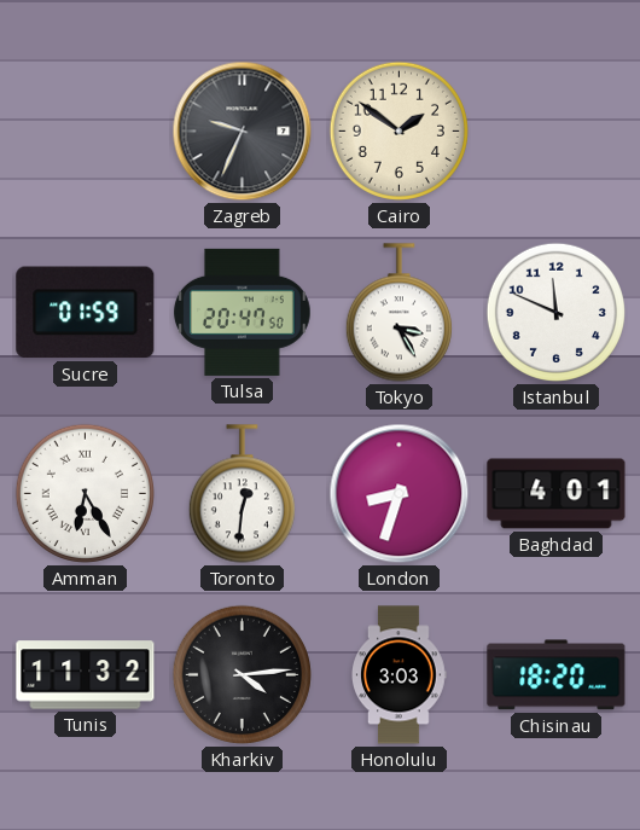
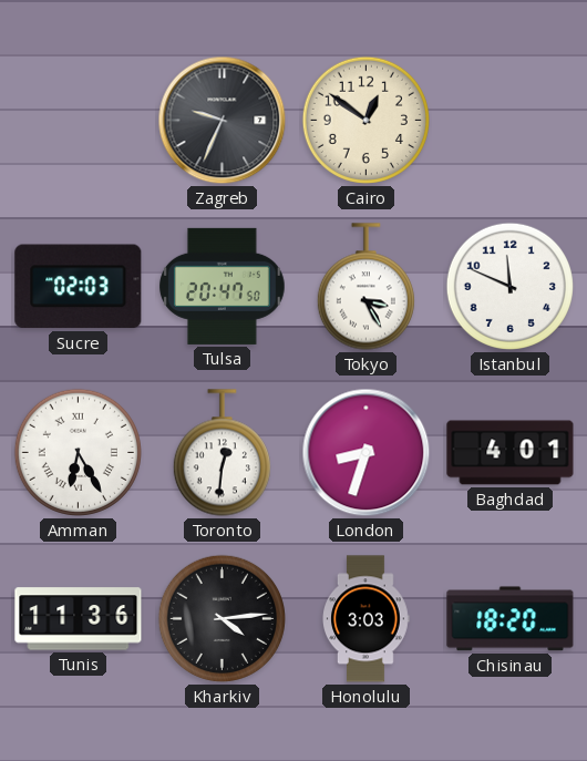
Cairo: 1:51 -> 12:51 (365, 120)
Sucre: 01:59 -> 02:03 (79, 287)
Tunis: 11:32 -> 11:36 (79, 619)
